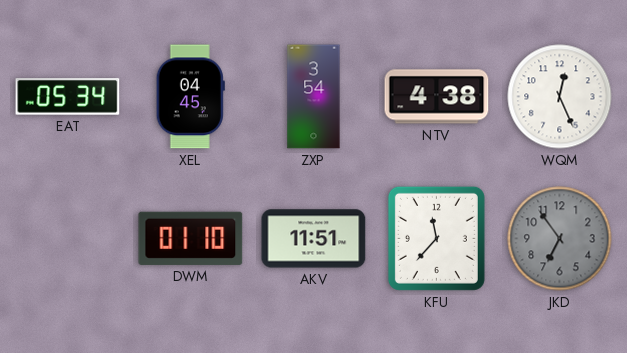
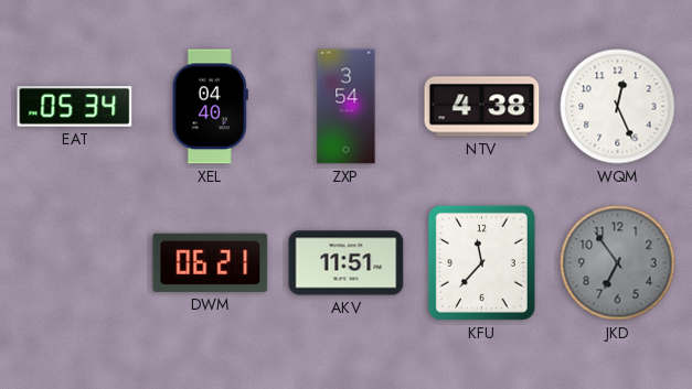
XEL: 04:45 -> 04:40 (210, 107)
DWM: 01:10 -> 06:21 (211, 262)
